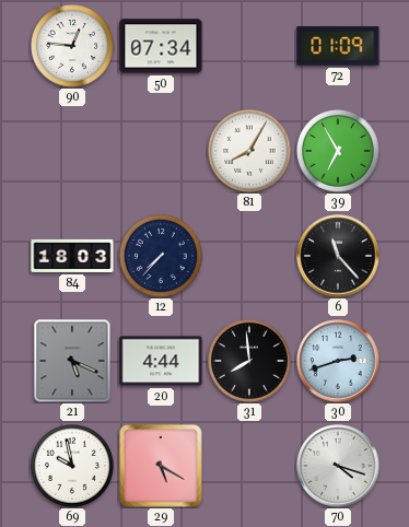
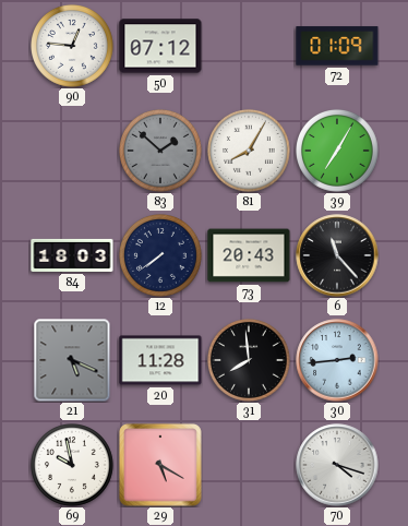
50: 07:34 -> 07:12 (160, 46)
83: none -> 1:52 (161, 152)
39: 6:55 -> 7:05 (338, 152)
12: 7:37 -> 7:39 (161, 256)
73: none -> 20:43 (249, 255)
20: 4:44 -> 11:28 (160, 360)
30: 2:42 -> 2:44 (337, 360)
